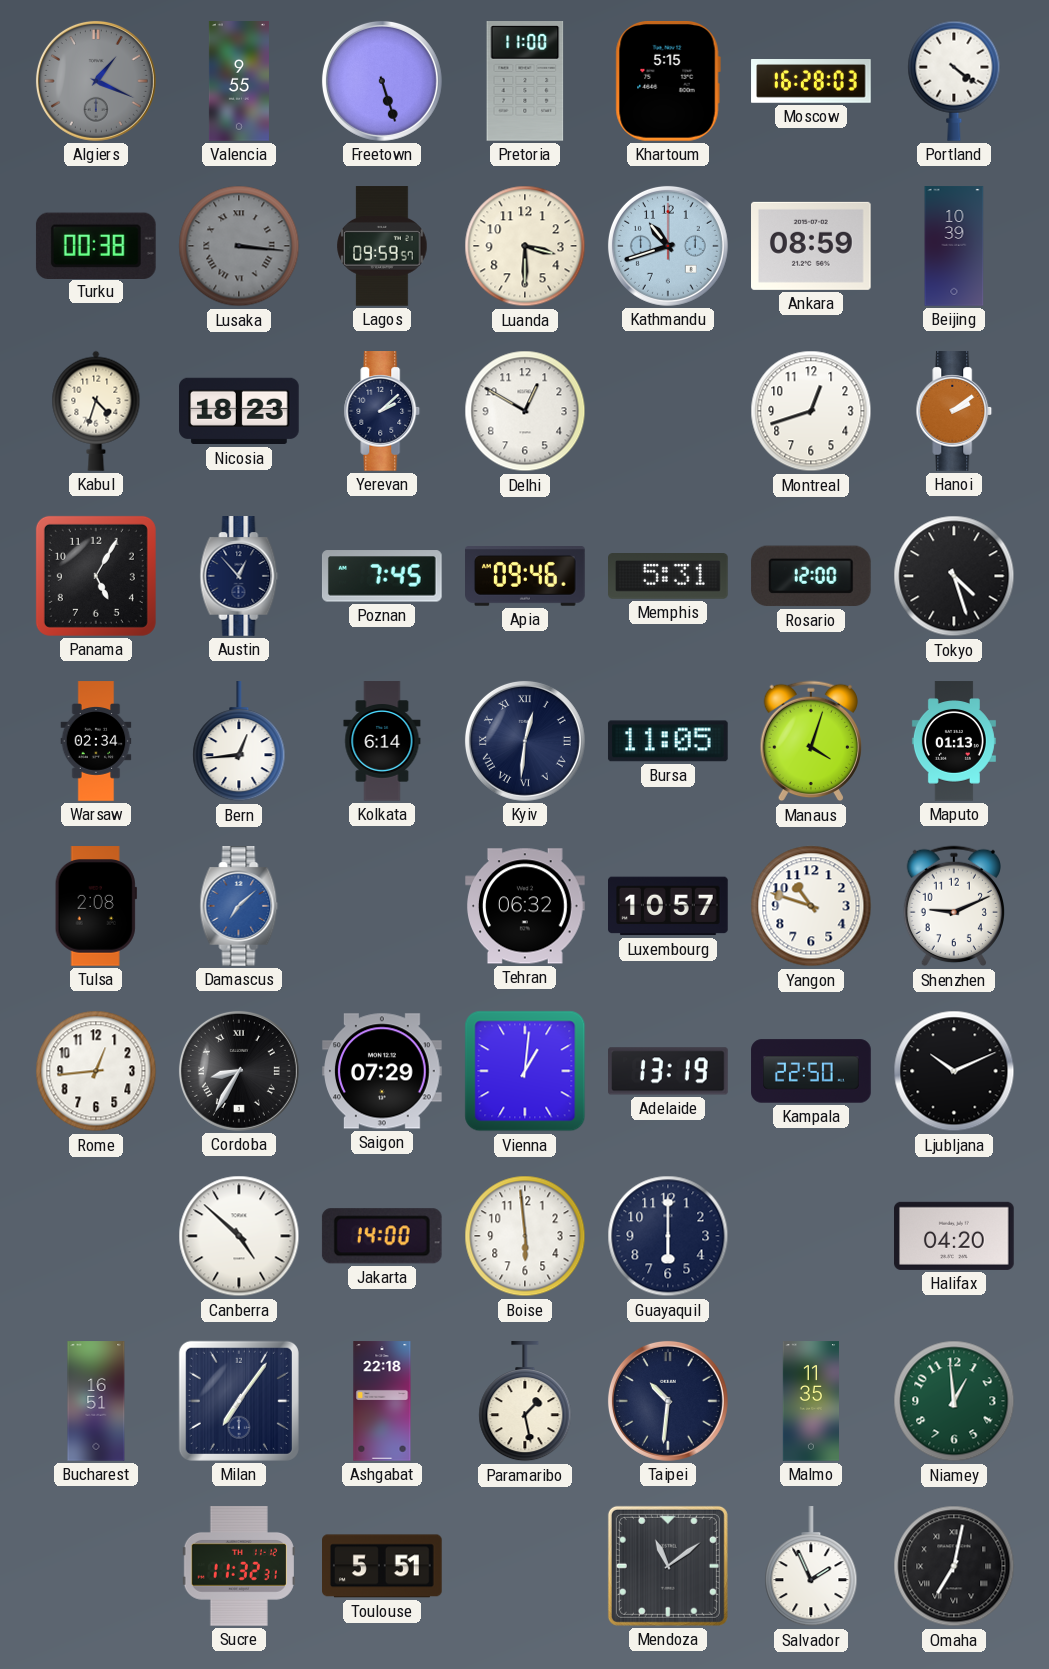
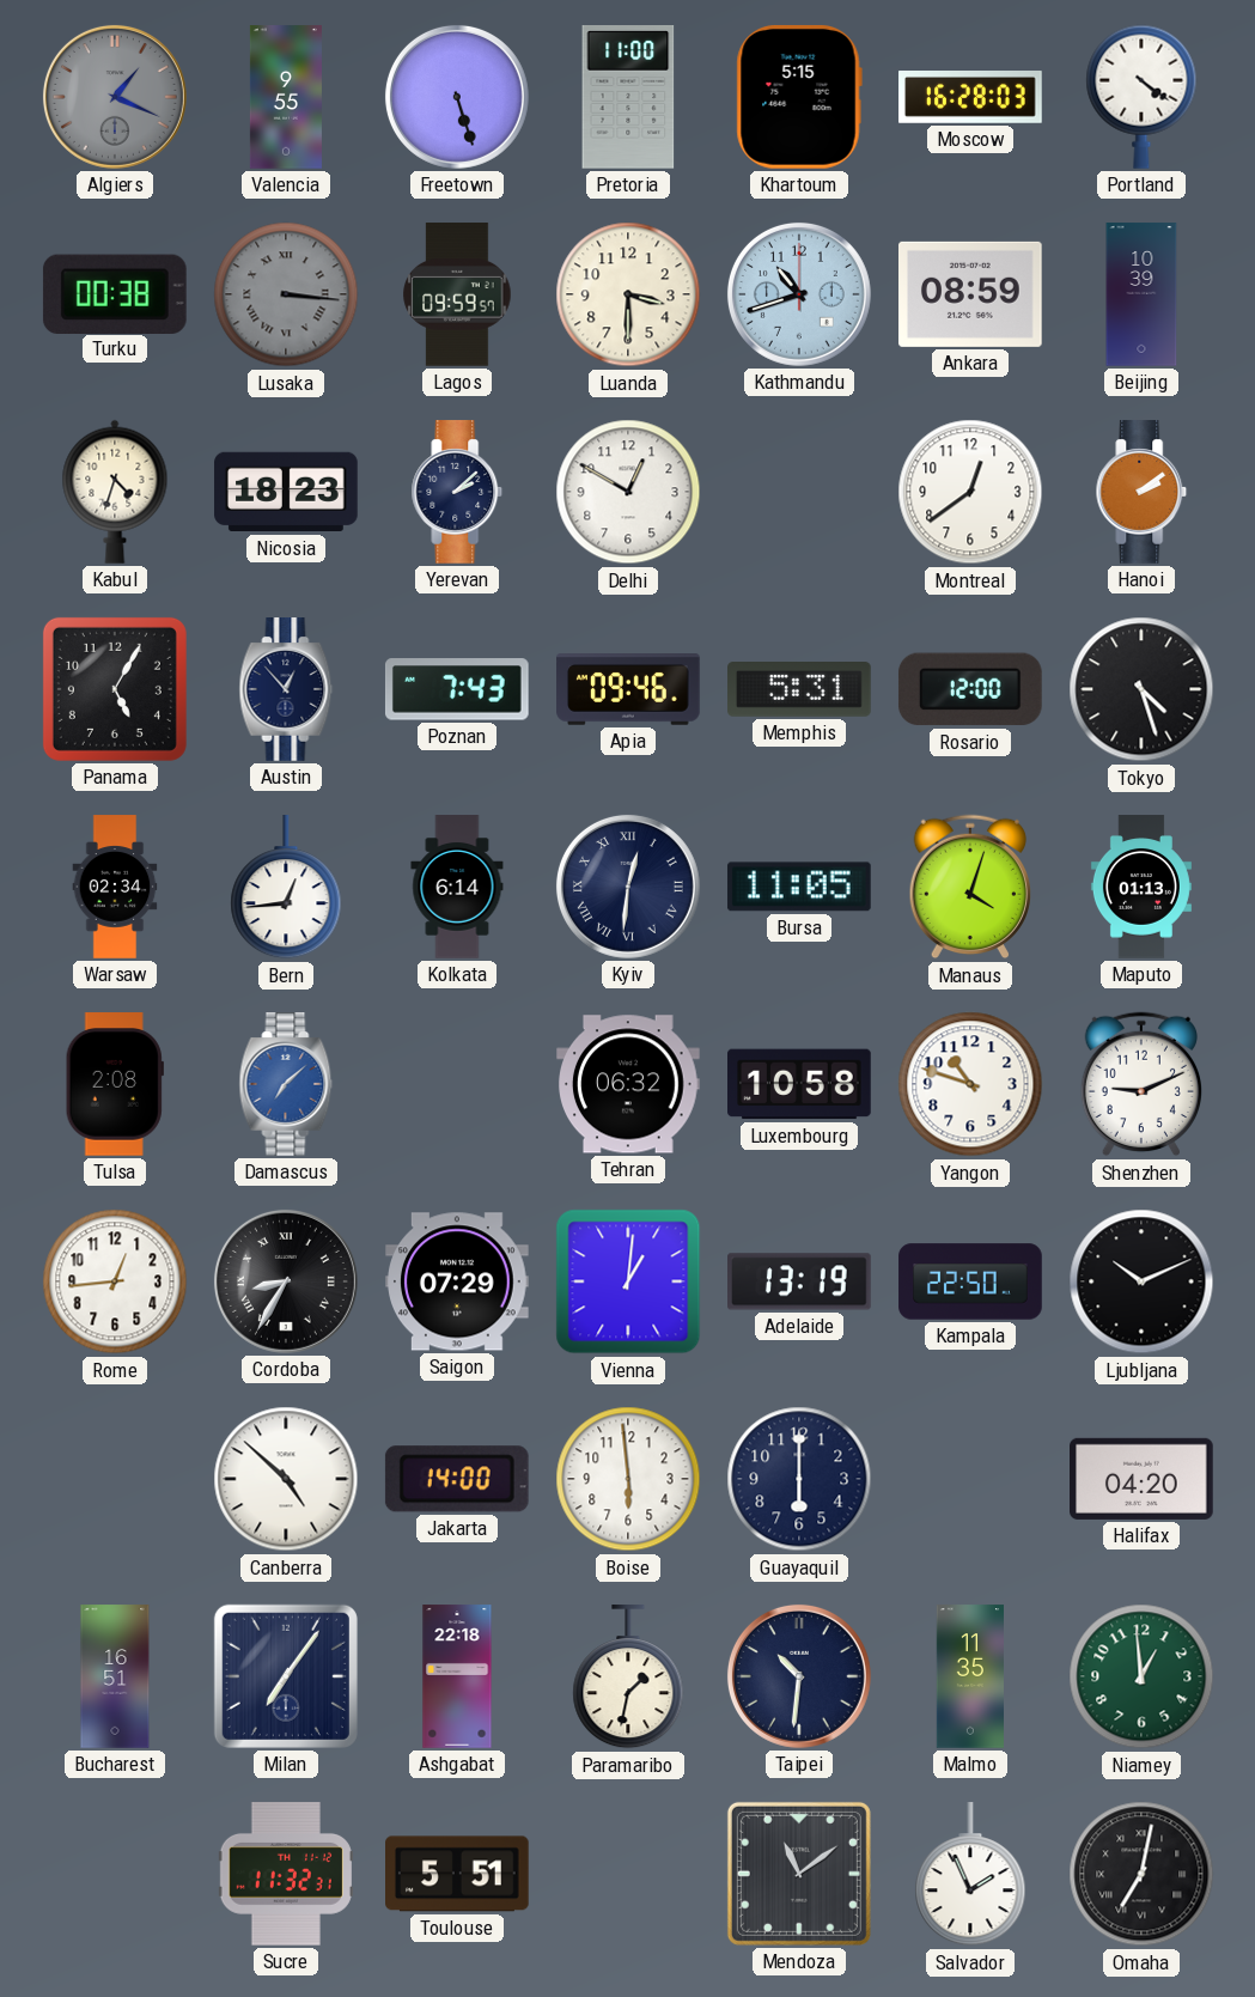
Montreal: 12:42 -> 12:39 (970, 492)
Poznan: 7:45 -> 7:43 (457, 689)
Luxembourg: 10:57 -> 10:58 (799, 1084)
Paramaribo: 1:28 -> 1:32 (628, 1678)
